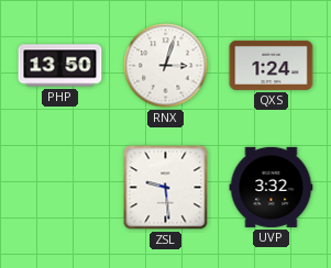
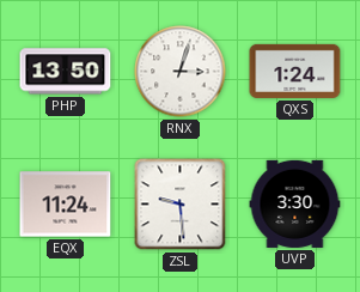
EQX: none -> 11:24 (66, 205)
UVP: 3:32 -> 3:30 (295, 203)
